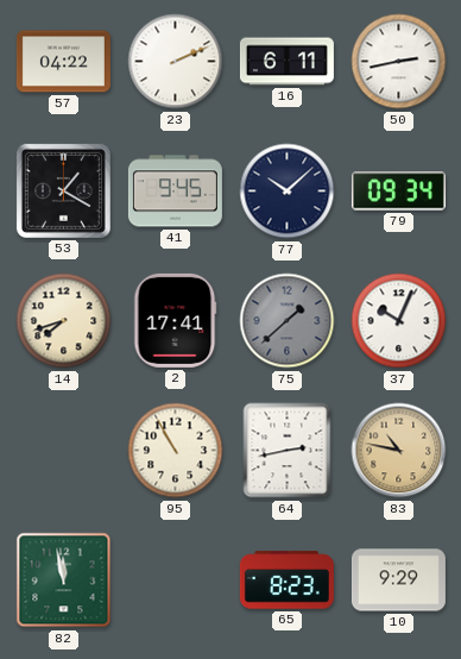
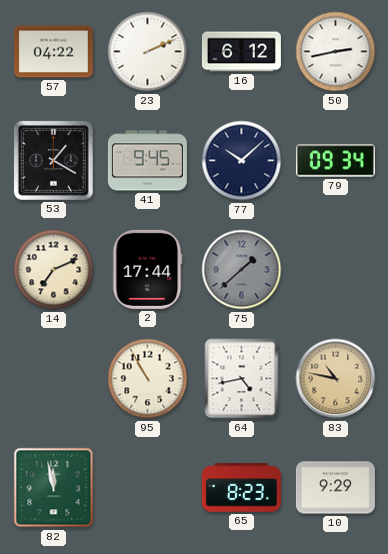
16: 6:11 -> 6:12 (241, 52)
14: 7:42 -> 7:11 (54, 270)
2: 17:41 -> 17:44 (147, 269)
37: 10:04 -> none (399, 321)
64: 2:43 -> 4:43 (242, 379)
